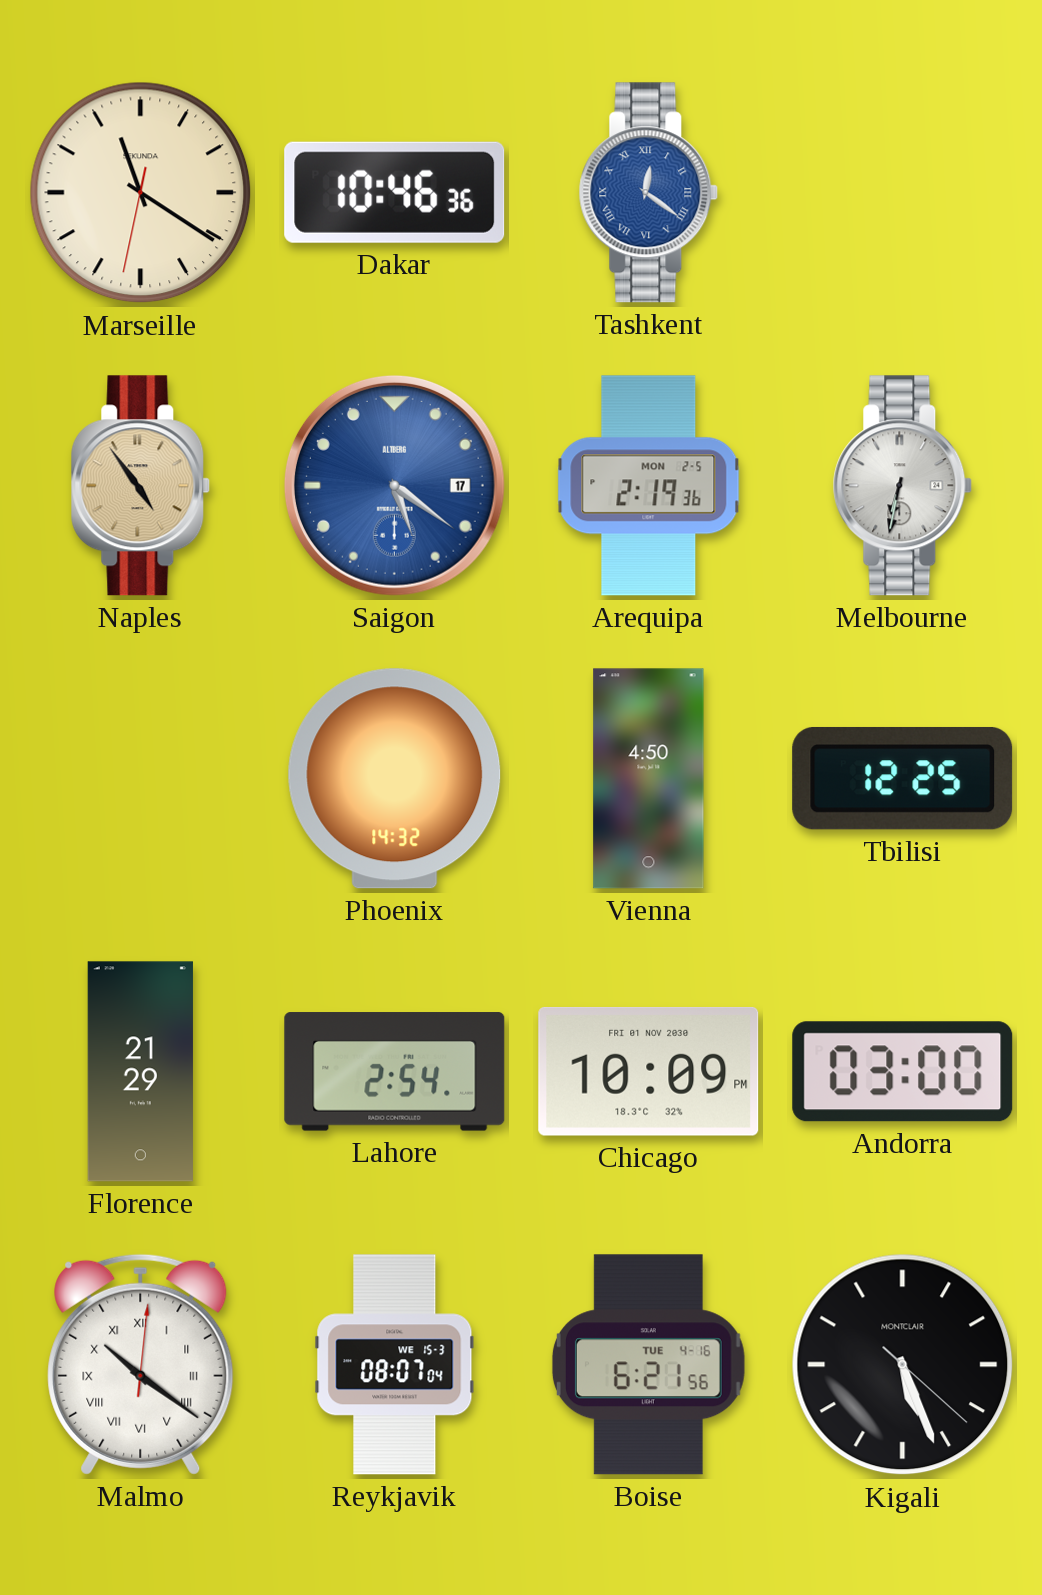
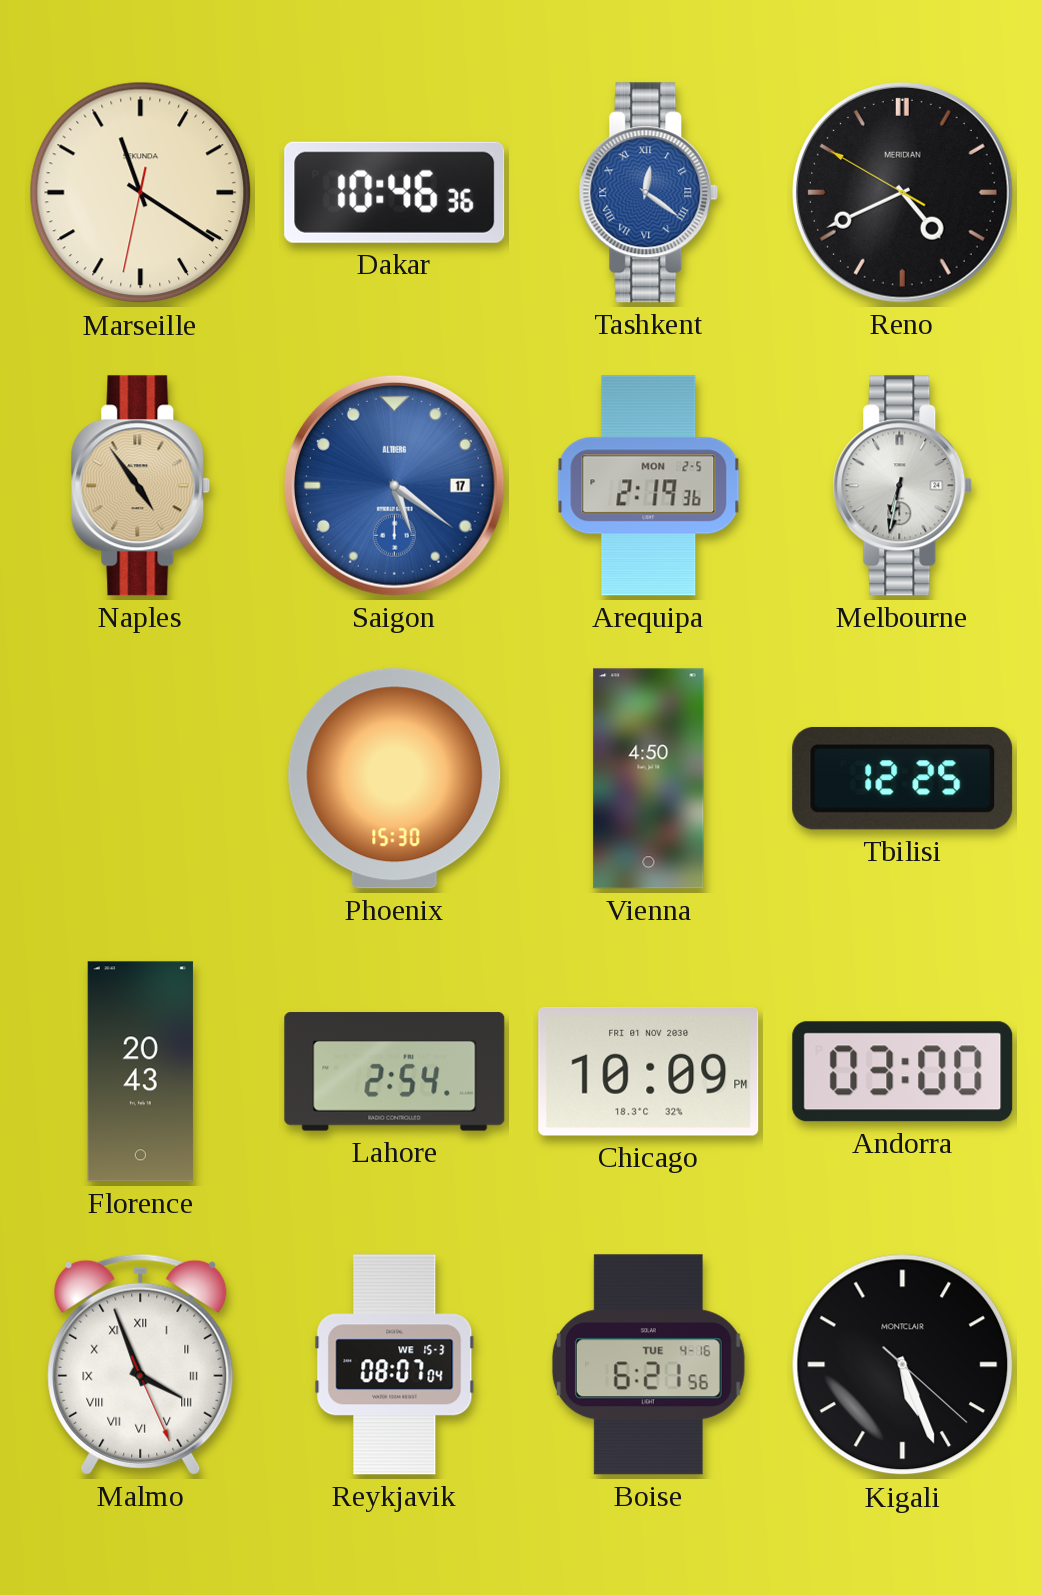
Reno: none -> 4:40 (902, 192)
Phoenix: 14:32 -> 15:30 (395, 779)
Florence: 21:29 -> 20:43 (140, 1072)
Malmo: 10:21 -> 3:56 (141, 1364)
